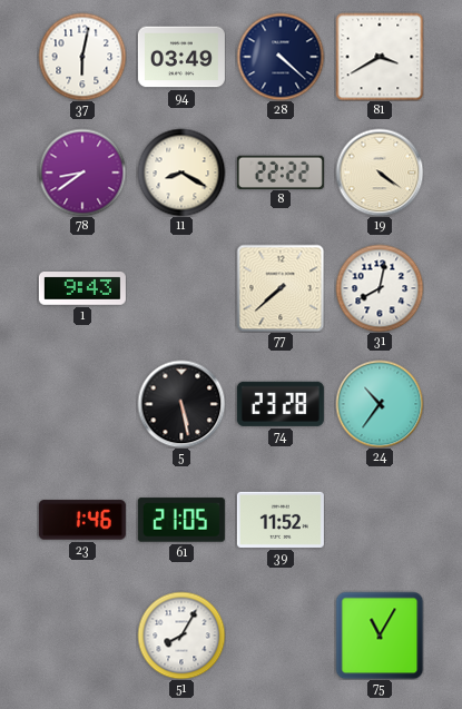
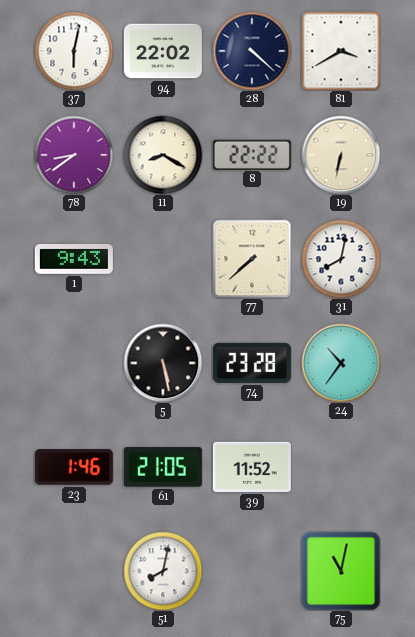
94: 03:49 -> 22:02 (163, 51)
19: 4:21 -> 6:32 (341, 155)
51: 8:05 -> 8:02 (163, 571)
75: 11:05 -> 11:02 (341, 571)
